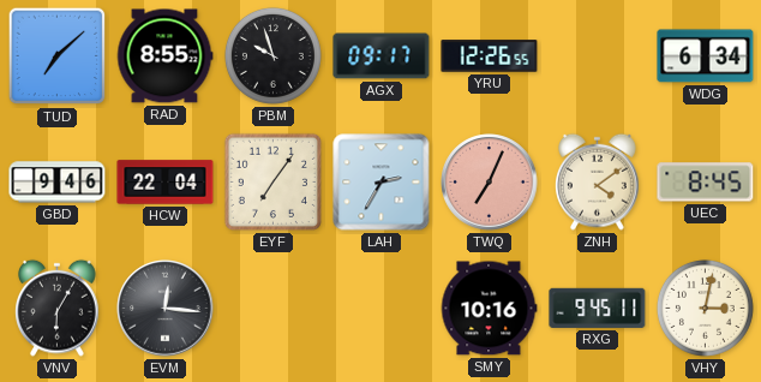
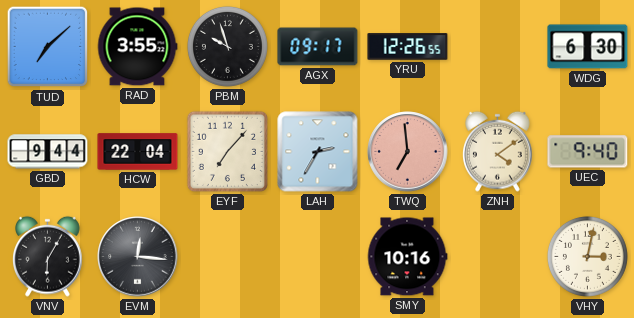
RAD: 8:55 -> 3:55 (137, 47)
WDG: 6:34 -> 6:30 (588, 47)
GBD: 9:46 -> 9:44 (48, 152)
EYF: 7:06 -> 7:07 (227, 151)
TWQ: 7:04 -> 6:59 (408, 152)
UEC: 8:45 -> 9:40 (588, 152)
RXG: 9:45 -> none (598, 308)
